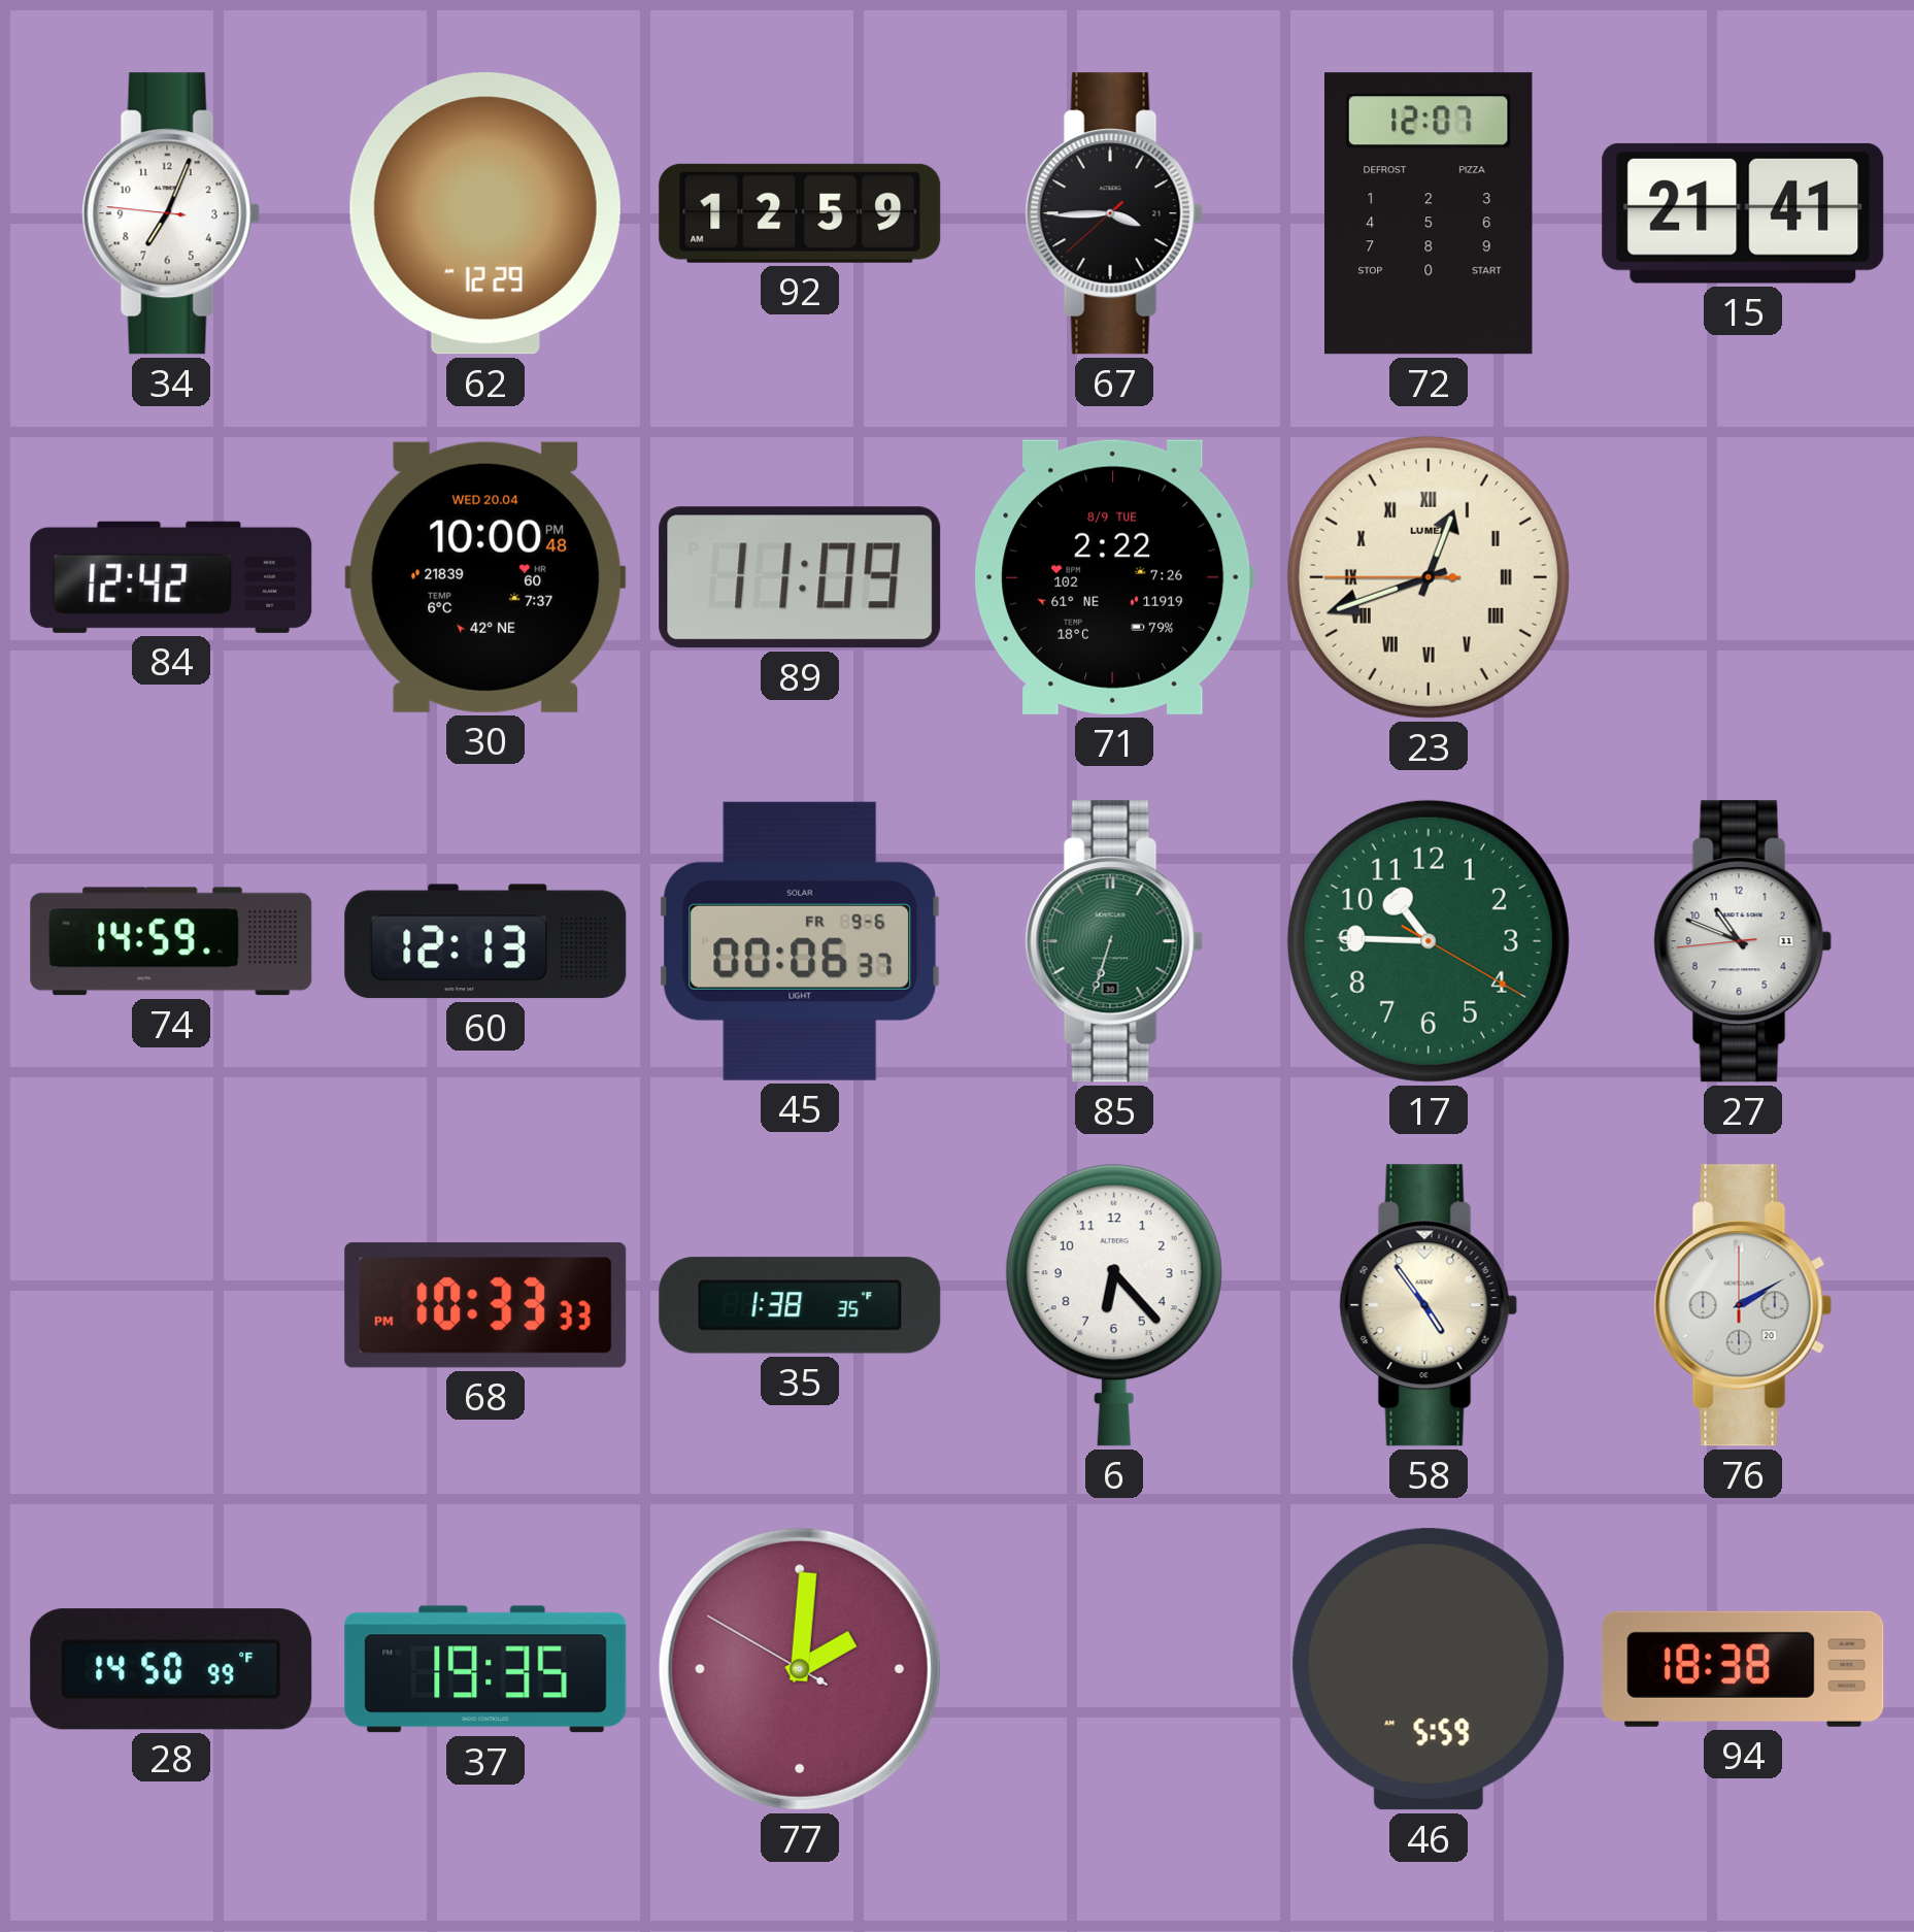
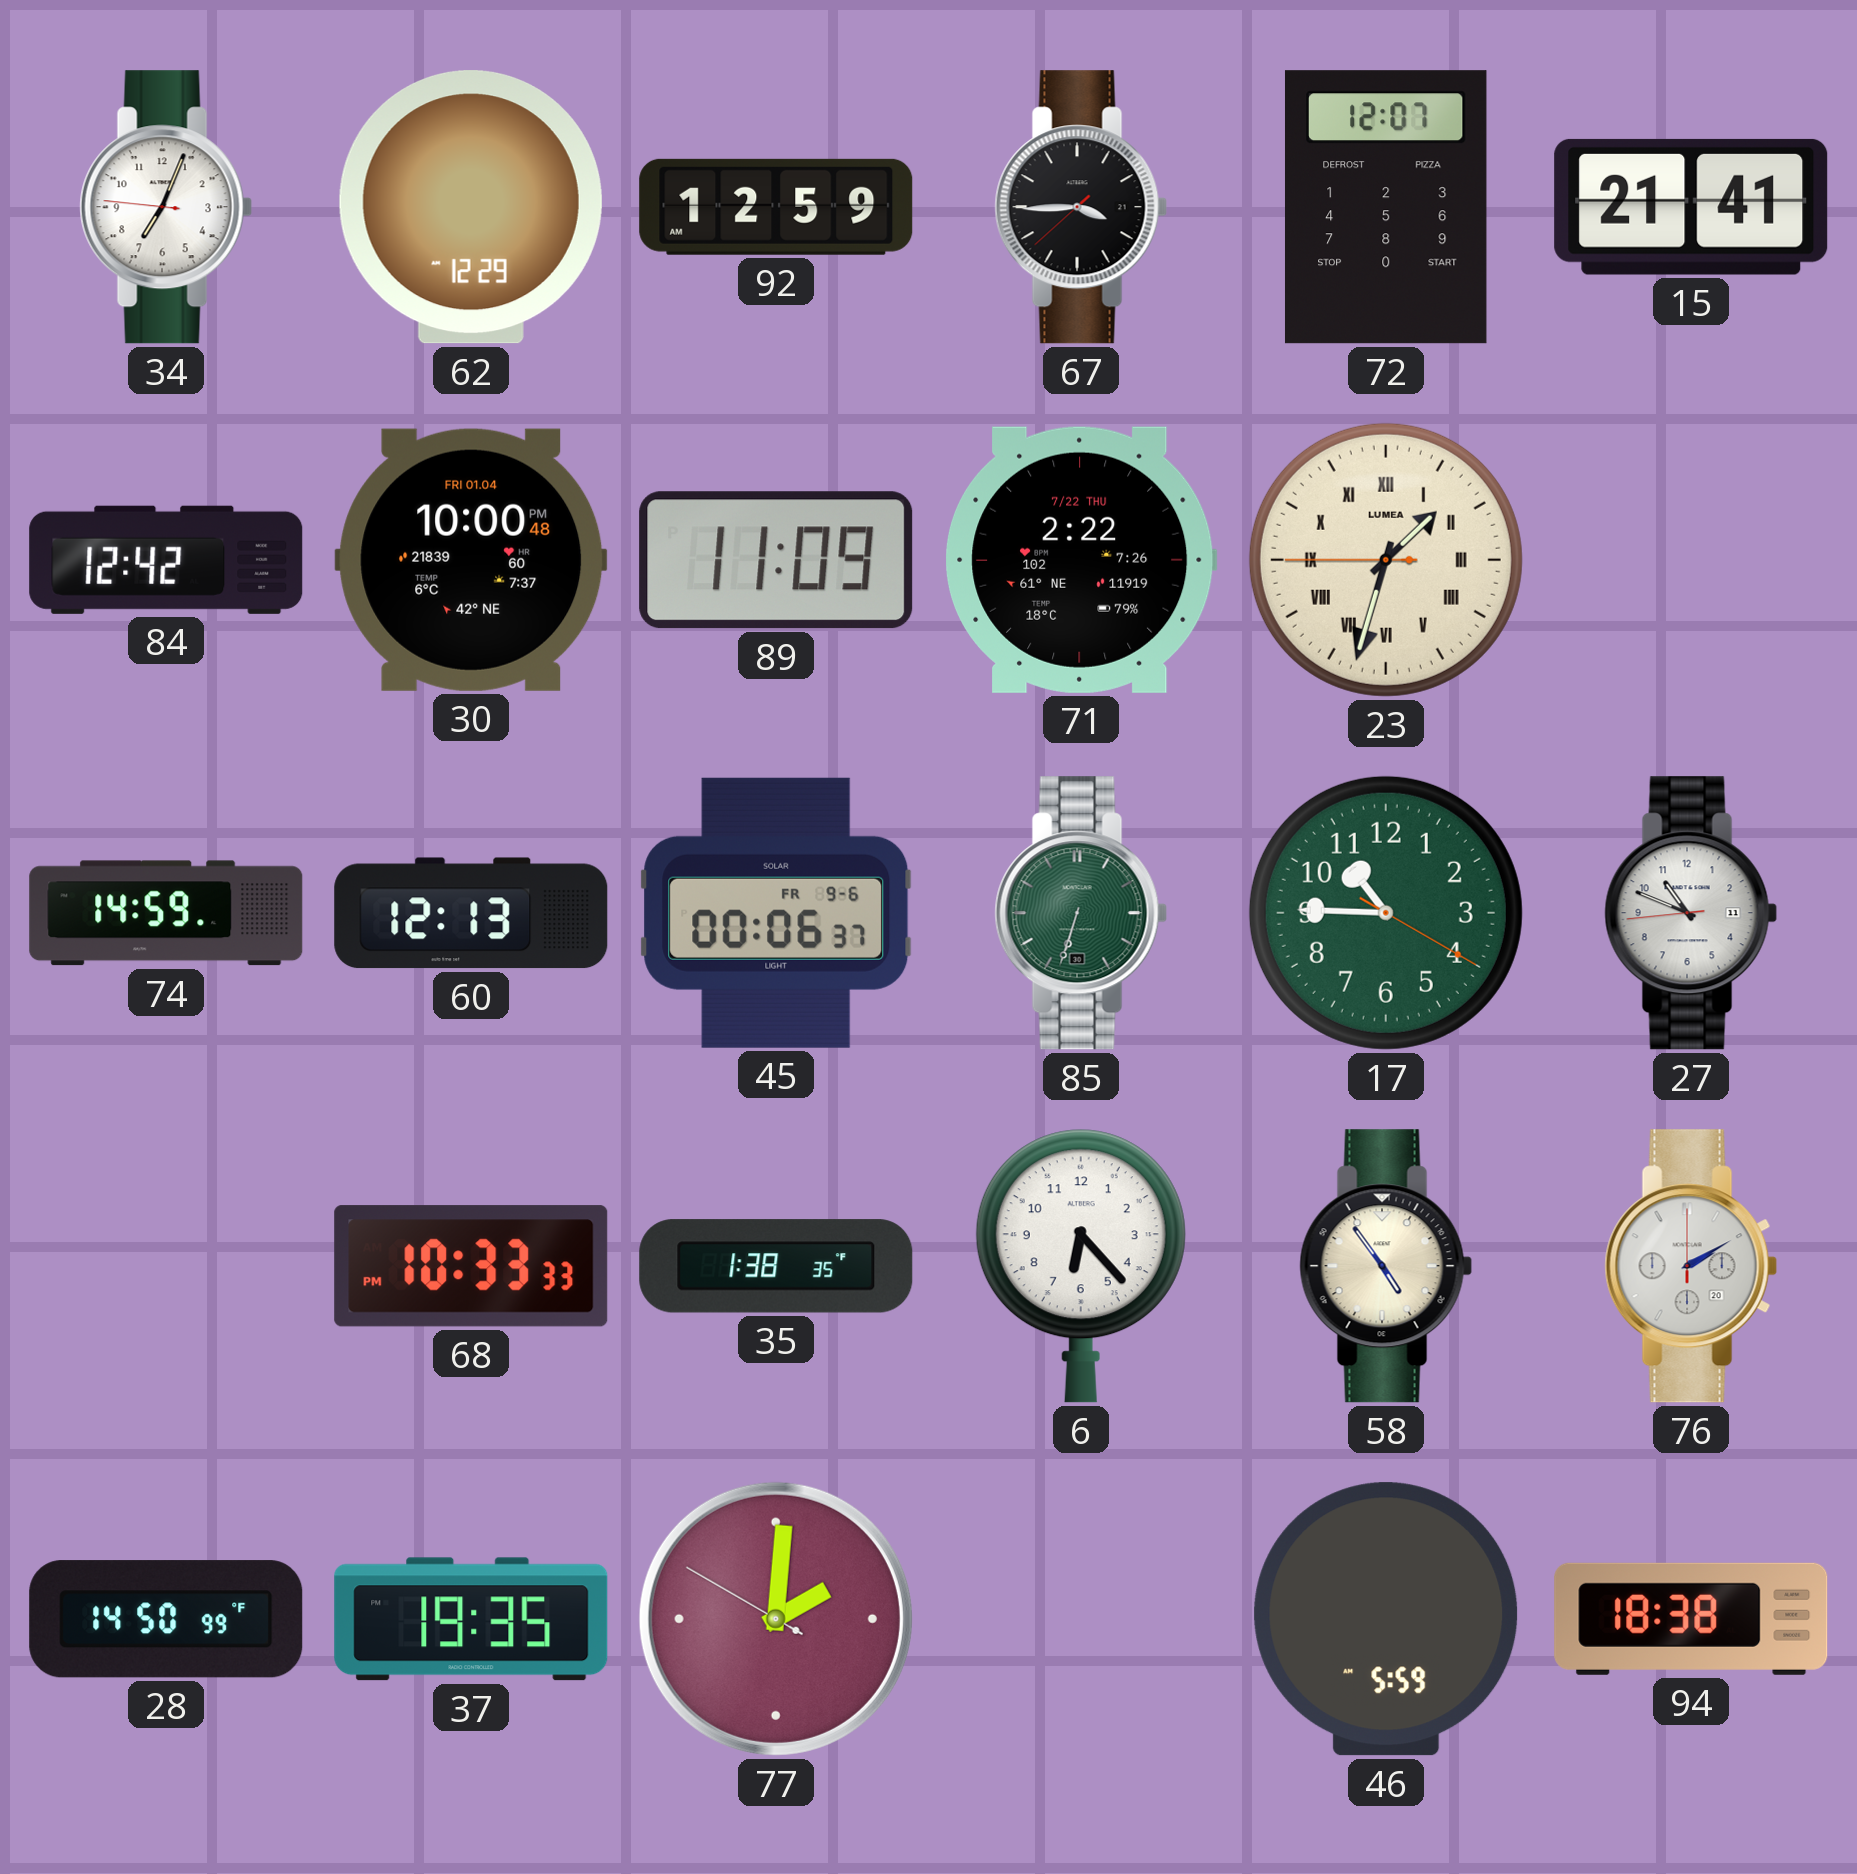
30 date: WED 20.04 -> FRI 01.04 (471, 560)
71 date: 8/9 TUE -> 7/22 THU (1081, 560)
23: 12:41 -> 1:32 (1386, 560)
